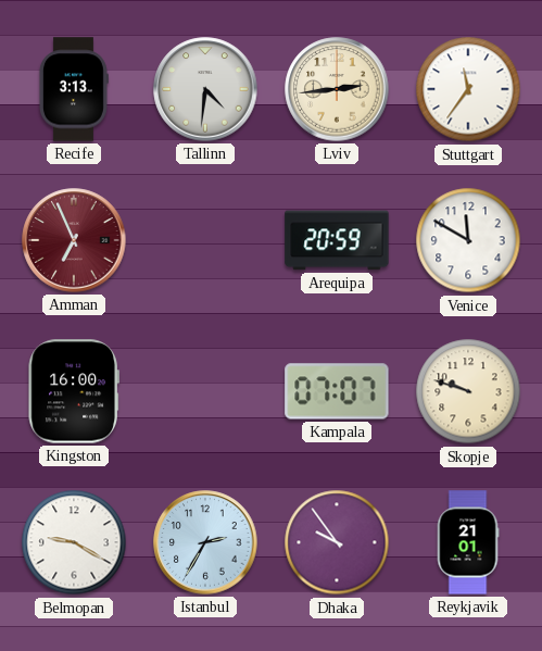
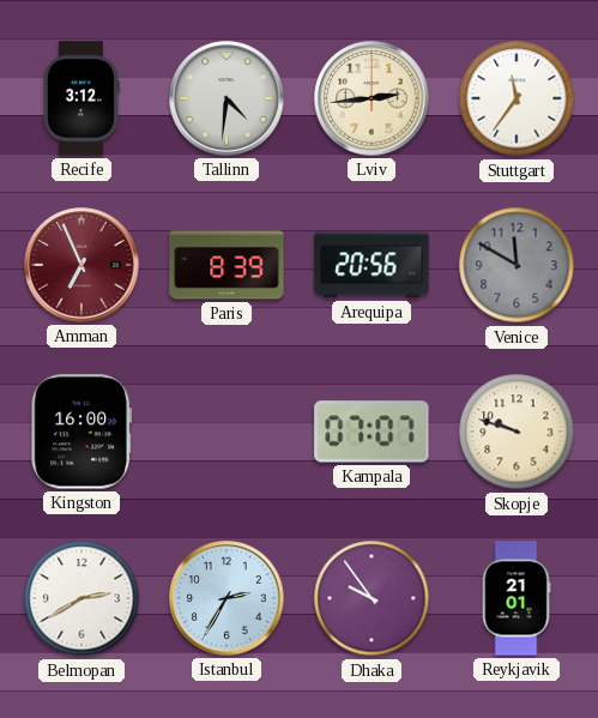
Recife: 3:13 -> 3:12 (81, 98)
Paris: none -> 8:39 (226, 265)
Arequipa: 20:59 -> 20:56 (372, 265)
Venice dial: white -> grey (517, 265)
Belmopan: 9:20 -> 2:40 (81, 598)
